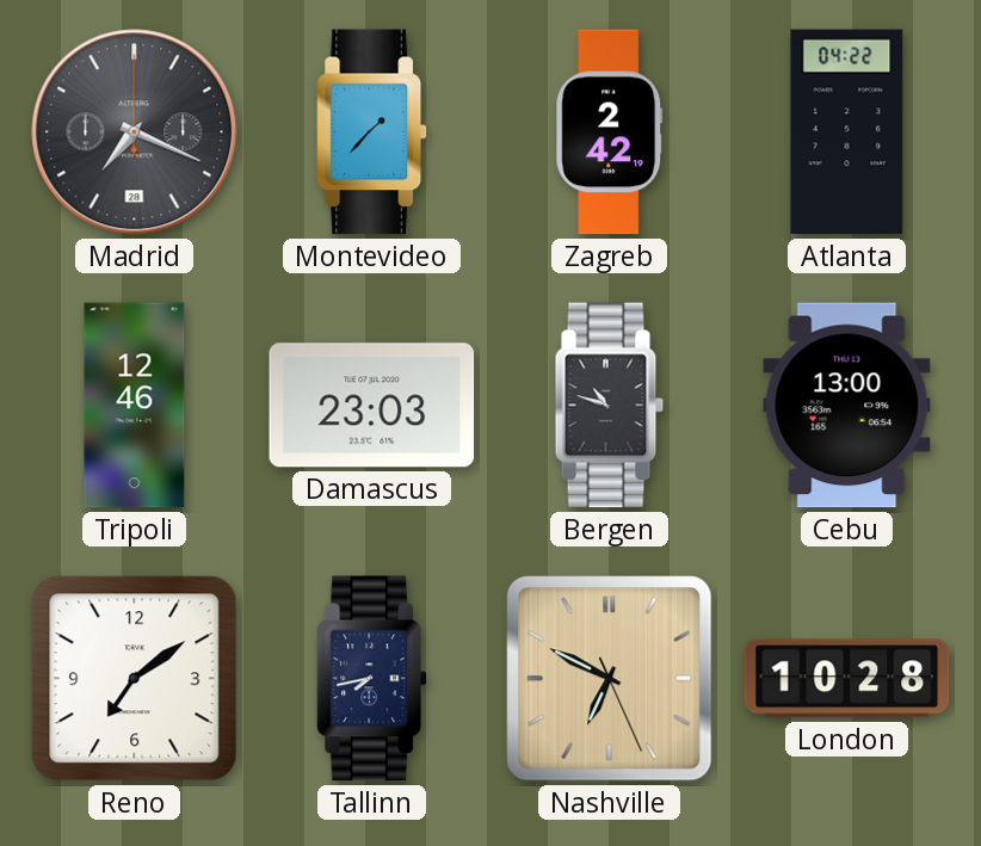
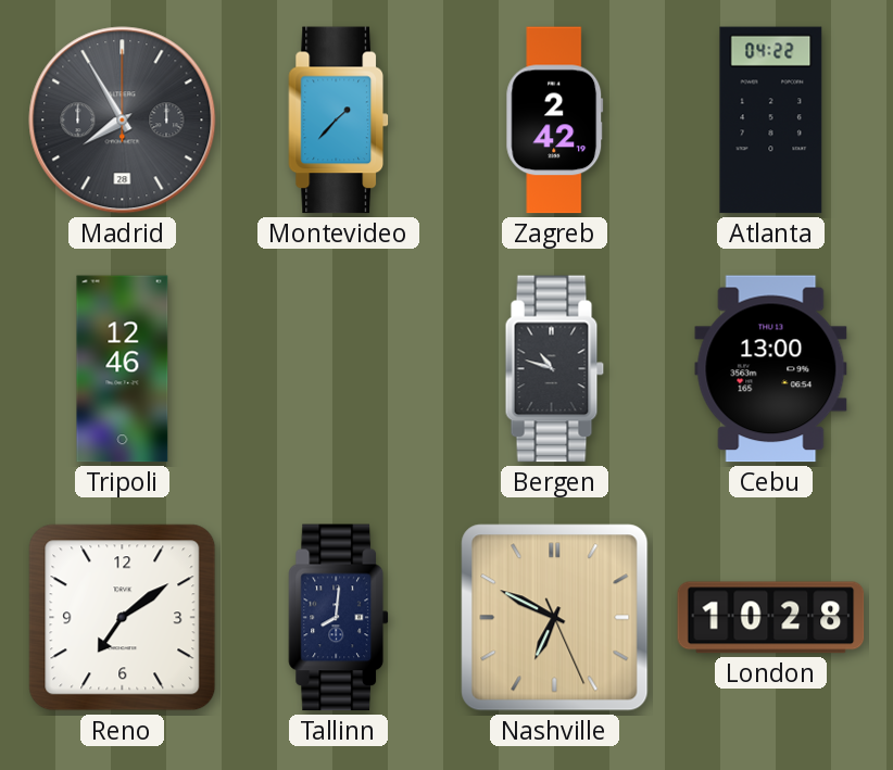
Madrid: 7:19 -> 7:55 (123, 121)
Damascus: 23:03 -> none (372, 406)
Tallinn: 7:43 -> 8:01 (339, 618)
